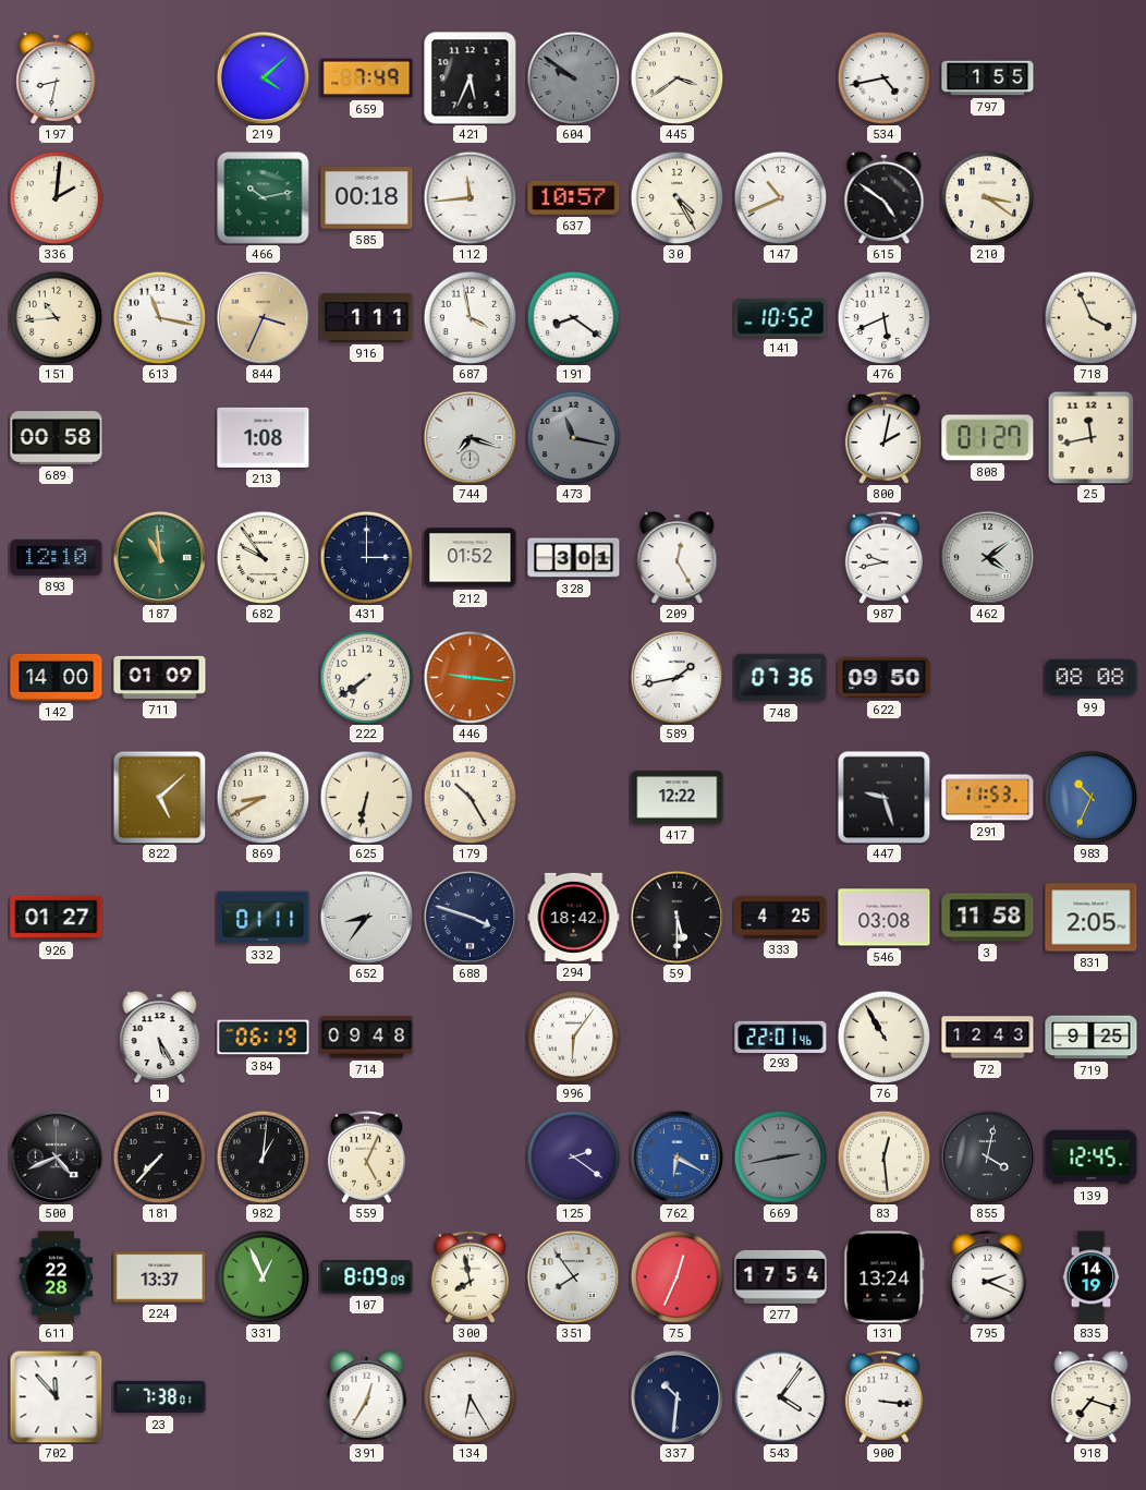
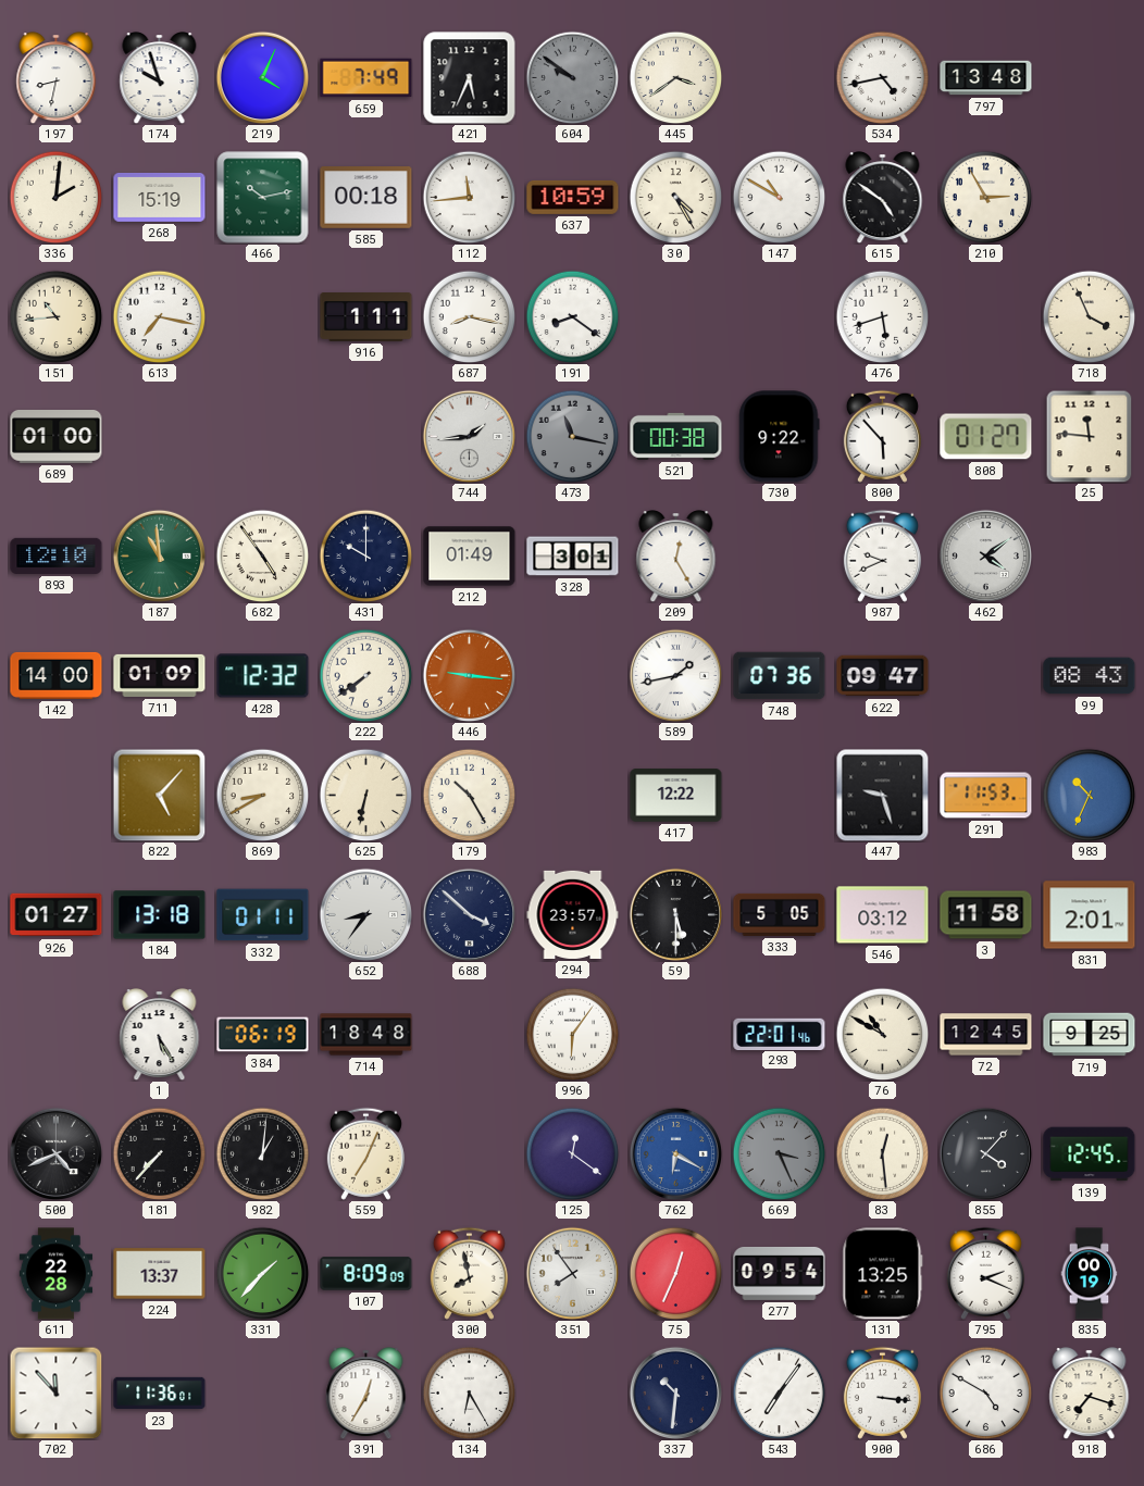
174: none -> 9:57 (160, 78)
219: 4:08 -> 4:04 (262, 77)
797: 1:55 -> 13:48 (986, 78)
268: none -> 15:19 (160, 197)
637: 10:57 -> 10:59 (573, 197)
147: 10:41 -> 10:50 (779, 197)
210: 3:21 -> 2:55 (985, 197)
613: 11:17 -> 7:17 (159, 316)
844: 3:34 -> none (263, 317)
687: 3:58 -> 8:17 (469, 316)
141: 10:52 -> none (781, 318)
476: 5:41 -> 5:42 (882, 316)
689: 00:58 -> 01:00 (57, 437)
213: 1:08 -> none (264, 437)
744: 7:18 -> 1:44 (469, 436)
521: none -> 00:38 (676, 436)
730: none -> 9:22 (780, 437)
800: 2:02 -> 5:53 (882, 436)
25: 11:43 -> 11:46 (1090, 436)
682: 9:54 -> 4:54 (262, 555)
431: 3:00 -> 10:00 (365, 555)
212: 01:52 -> 01:49 (470, 557)
987: 9:43 -> 9:41 (882, 555)
428: none -> 12:32 (263, 676)
622: 09:50 -> 09:47 (883, 676)
99: 08:08 -> 08:43 (1090, 676)
822: 5:08 -> 5:07 (159, 795)
184: none -> 13:18 (160, 915)
688: 3:48 -> 3:52 (469, 914)
294: 18:42 -> 23:57 (573, 914)
333: 4:25 -> 5:05 (780, 914)
546: 03:08 -> 03:12 (883, 915)
831: 2:05 -> 2:01 (1090, 915)
714: 09:48 -> 18:48 (366, 1035)
76: 10:55 -> 10:50 (882, 1034)
72: 12:43 -> 12:45 (986, 1035)
559: 5:04 -> 7:04 (365, 1153)
125: 2:21 -> 12:21 (572, 1153)
669: 2:43 -> 3:26 (779, 1153)
855: 4:02 -> 4:07 (985, 1153)
331: 12:56 -> 1:37 (262, 1273)
277: 17:54 -> 09:54 (780, 1273)
131: 13:24 -> 13:25 (883, 1274)
835: 14:19 -> 00:19 (1090, 1274)
23: 7:38 -> 11:36 (160, 1394)
543: 4:06 -> 7:06 (779, 1393)
686: none -> 4:50 (985, 1393)
